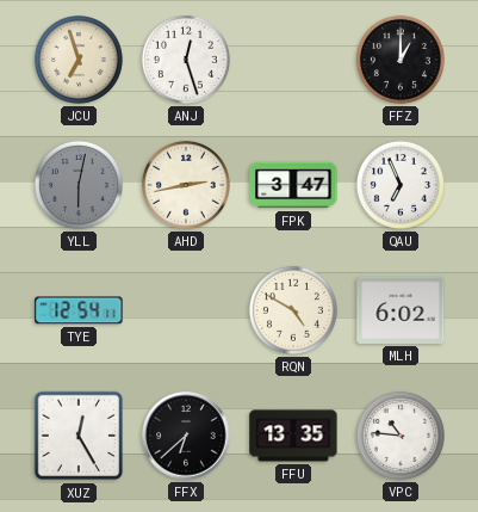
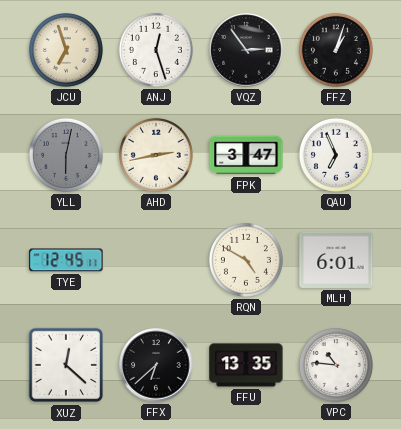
VQZ: none -> 2:54 (246, 50)
FFZ: 1:00 -> 1:03 (336, 50)
TYE: 12:54 -> 12:45 (66, 260)
MLH: 6:02 -> 6:01 (336, 260)
XUZ: 12:25 -> 12:22 (66, 365)
